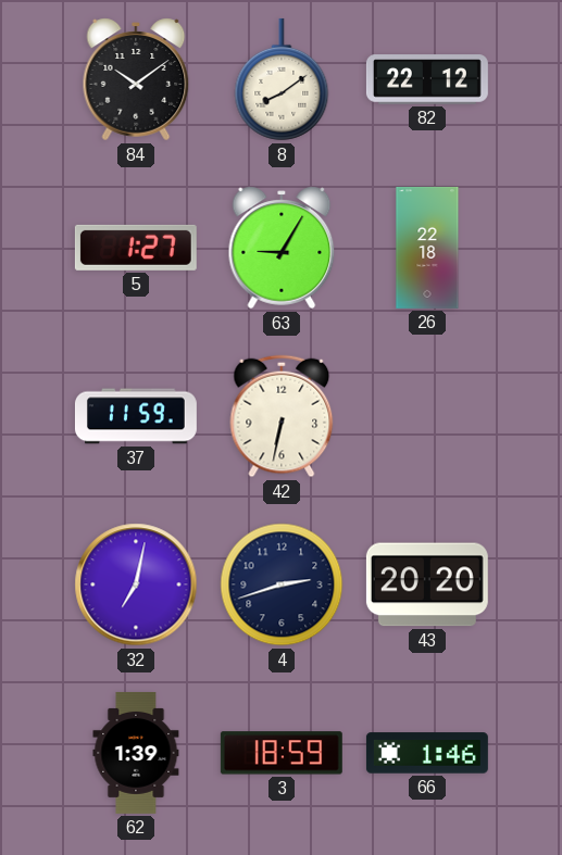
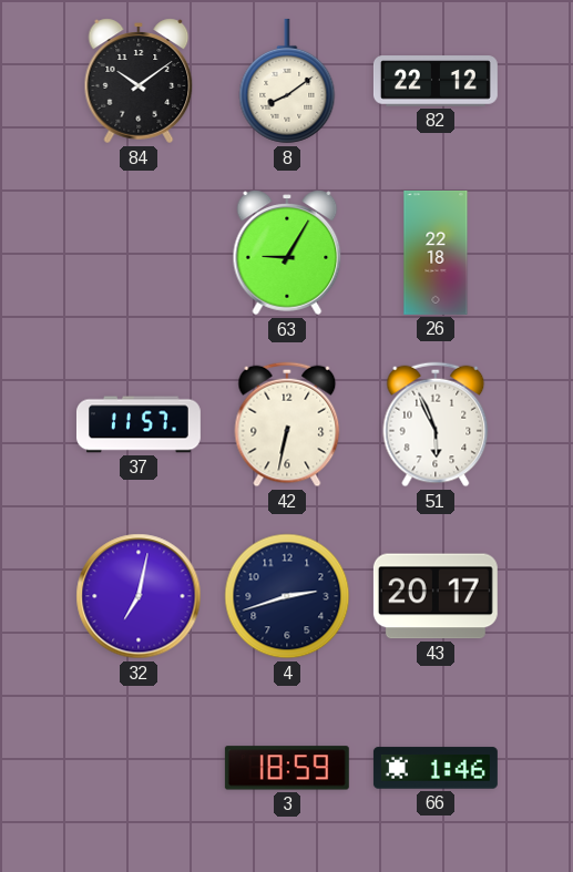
5: 1:27 -> none (136, 248)
37: 11:59 -> 11:57 (139, 424)
51: none -> 5:56 (436, 424)
43: 20:20 -> 20:17 (436, 596)
62: 1:39 -> none (136, 753)
